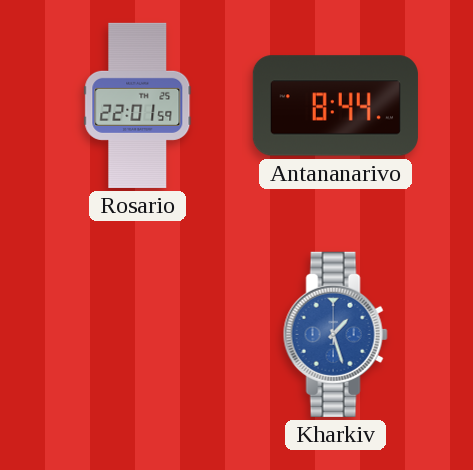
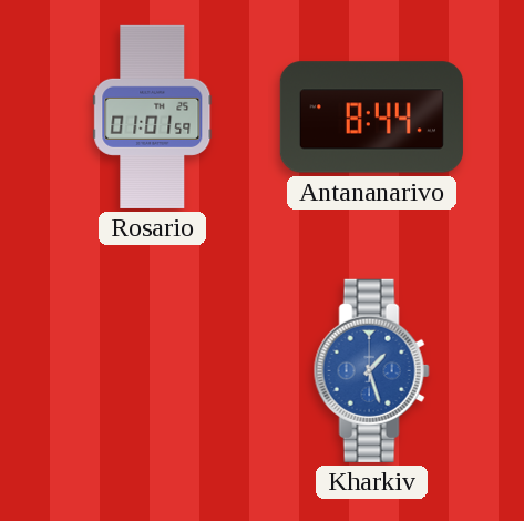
Rosario: 22:01 -> 01:01 (153, 116)
